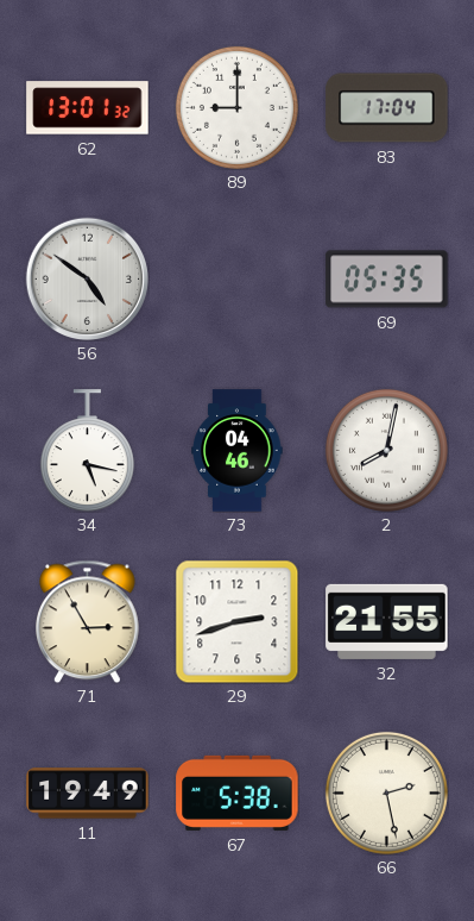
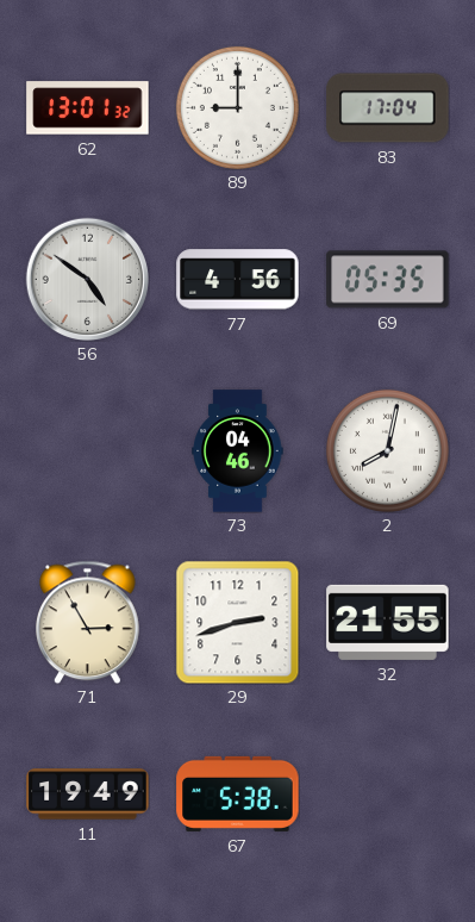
77: none -> 4:56 (238, 280)
34: 5:17 -> none (87, 451)
66: 2:28 -> none (386, 792)
